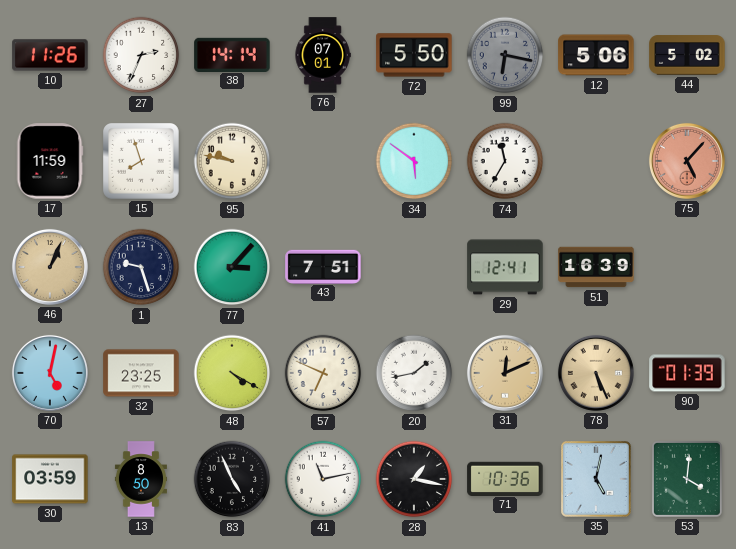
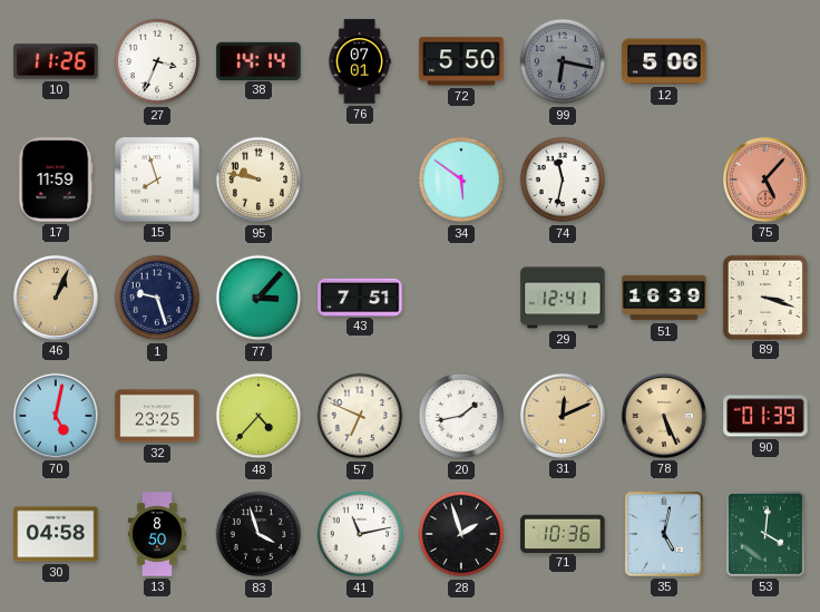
27: 2:34 -> 3:34 (157, 61)
44: 5:02 -> none (687, 55)
74: 11:35 -> 11:32 (563, 179)
89: none -> 3:18 (764, 297)
48: 4:20 -> 4:37 (258, 416)
30: 03:59 -> 04:58 (56, 534)
83: 4:56 -> 3:57 (258, 534)
28: 1:17 -> 1:57 (461, 534)
